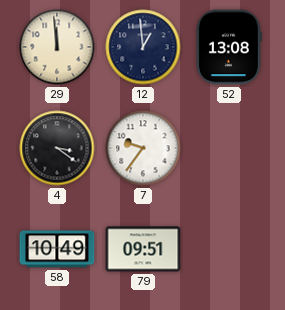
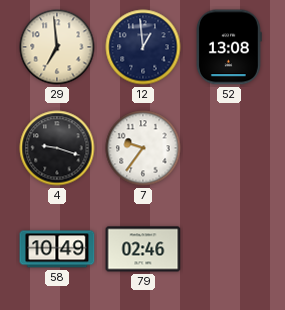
29: 11:59 -> 6:59 (57, 47)
4: 3:21 -> 9:18 (57, 148)
79: 09:51 -> 02:46 (143, 249)
